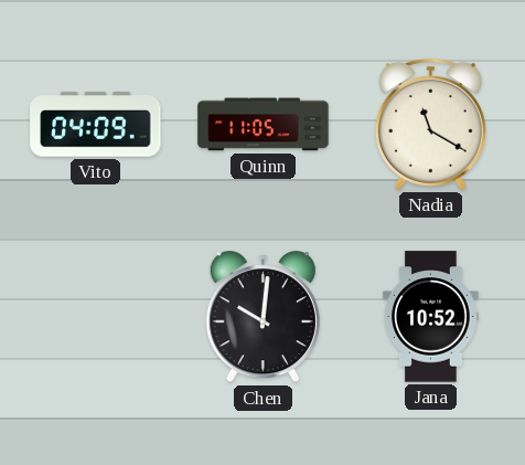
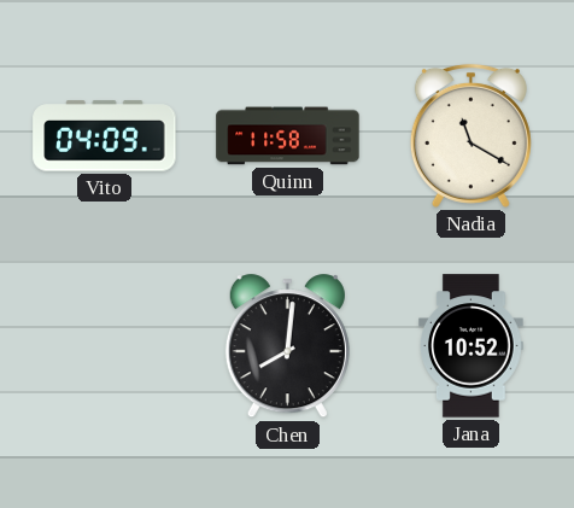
Quinn: 11:05 -> 11:58 (288, 136)
Chen: 10:01 -> 8:01 (287, 346)
